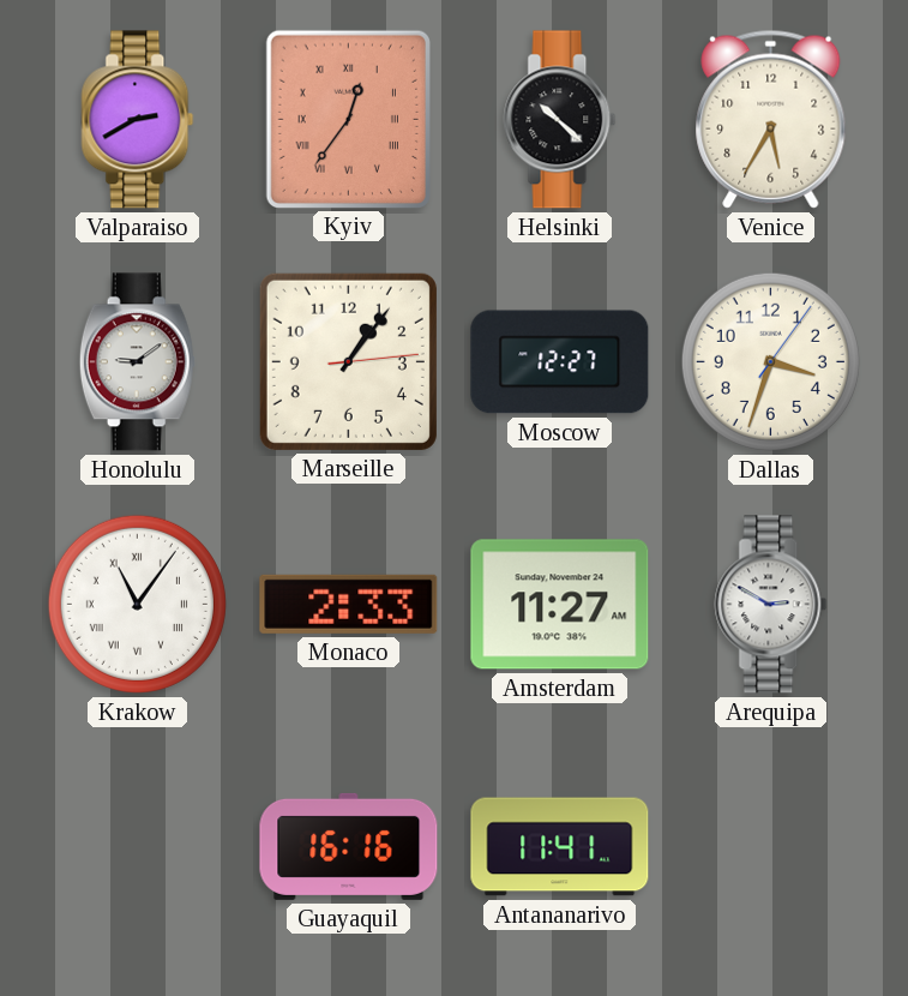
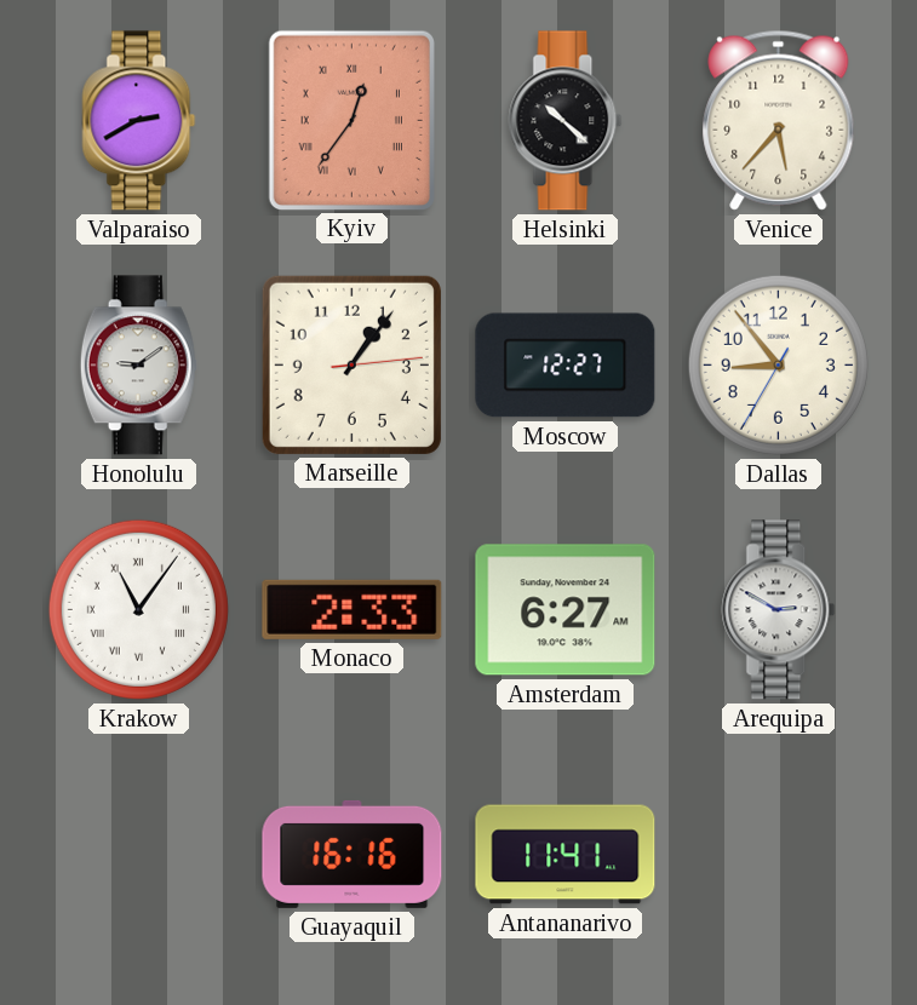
Venice: 5:35 -> 5:37 (779, 120)
Dallas: 3:33 -> 8:53 (778, 364)
Amsterdam: 11:27 -> 6:27 (566, 610)
